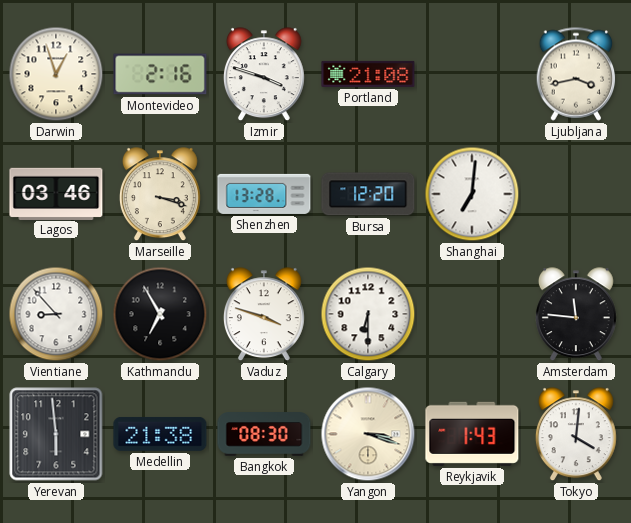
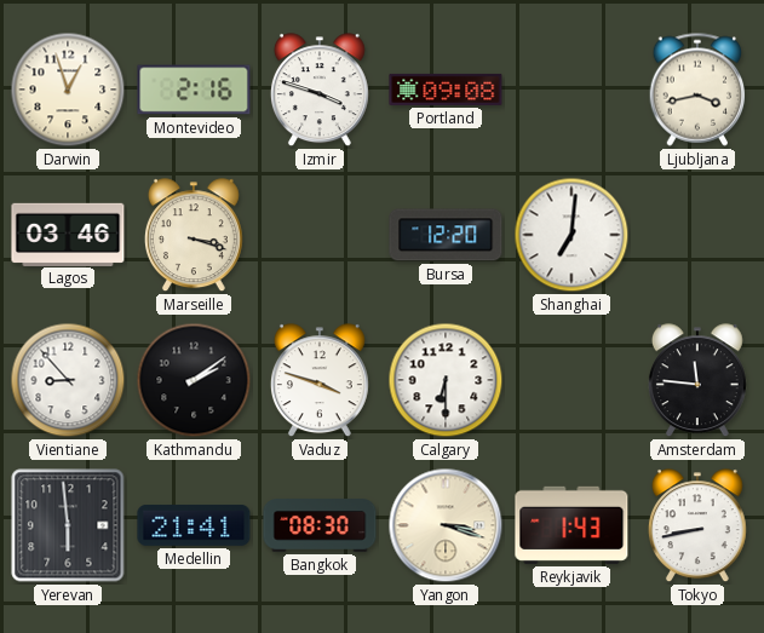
Portland: 21:08 -> 09:08 (446, 90)
Shenzhen: 13:28 -> none (264, 194)
Kathmandu: 6:55 -> 2:09 (194, 380)
Medellin: 21:38 -> 21:41 (194, 525)
Tokyo: 4:01 -> 8:43 (697, 526)
